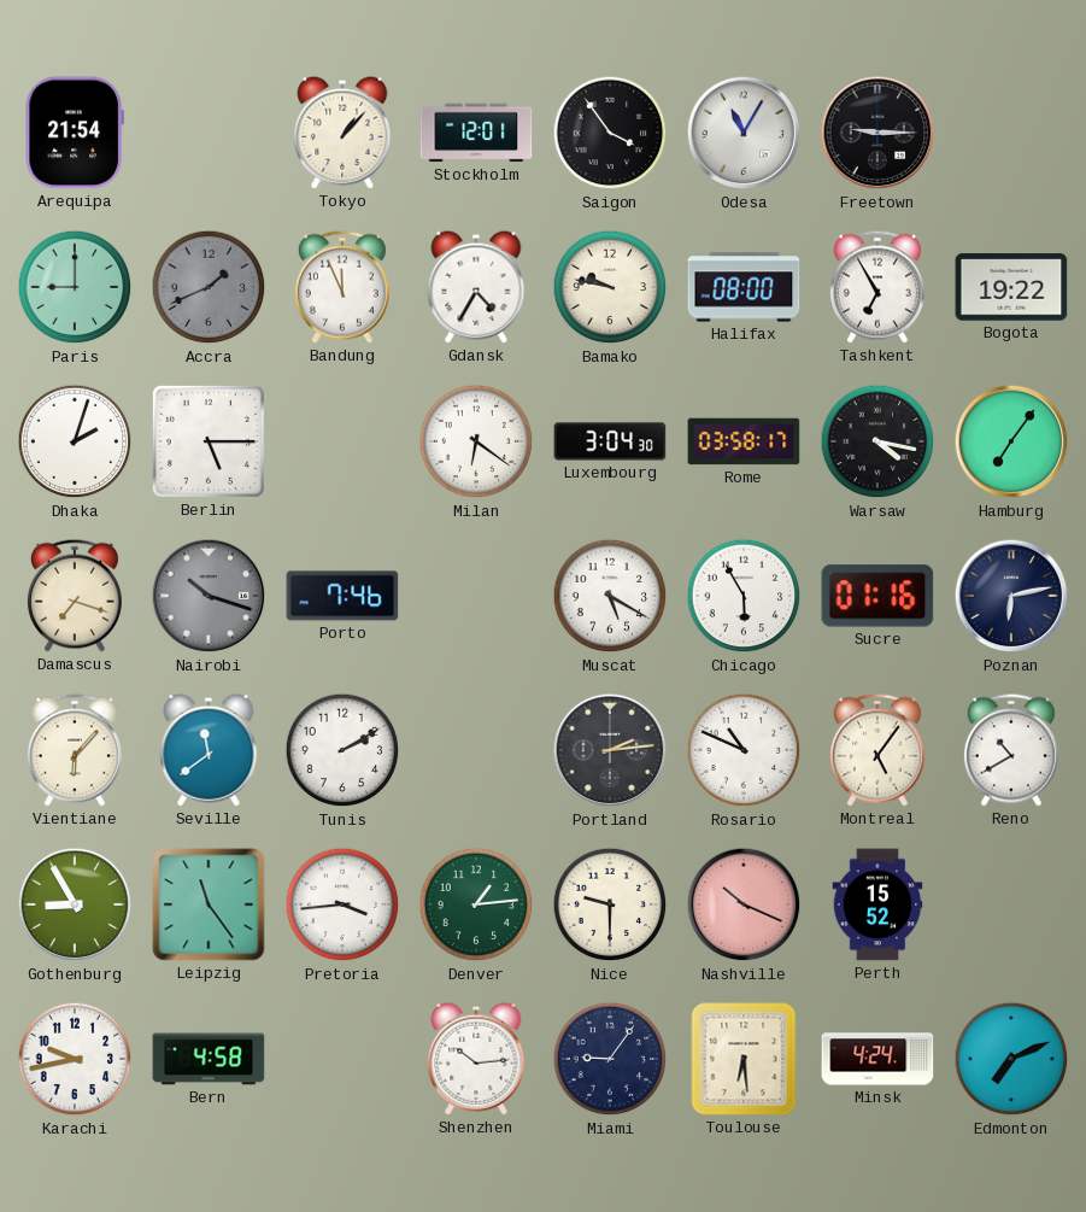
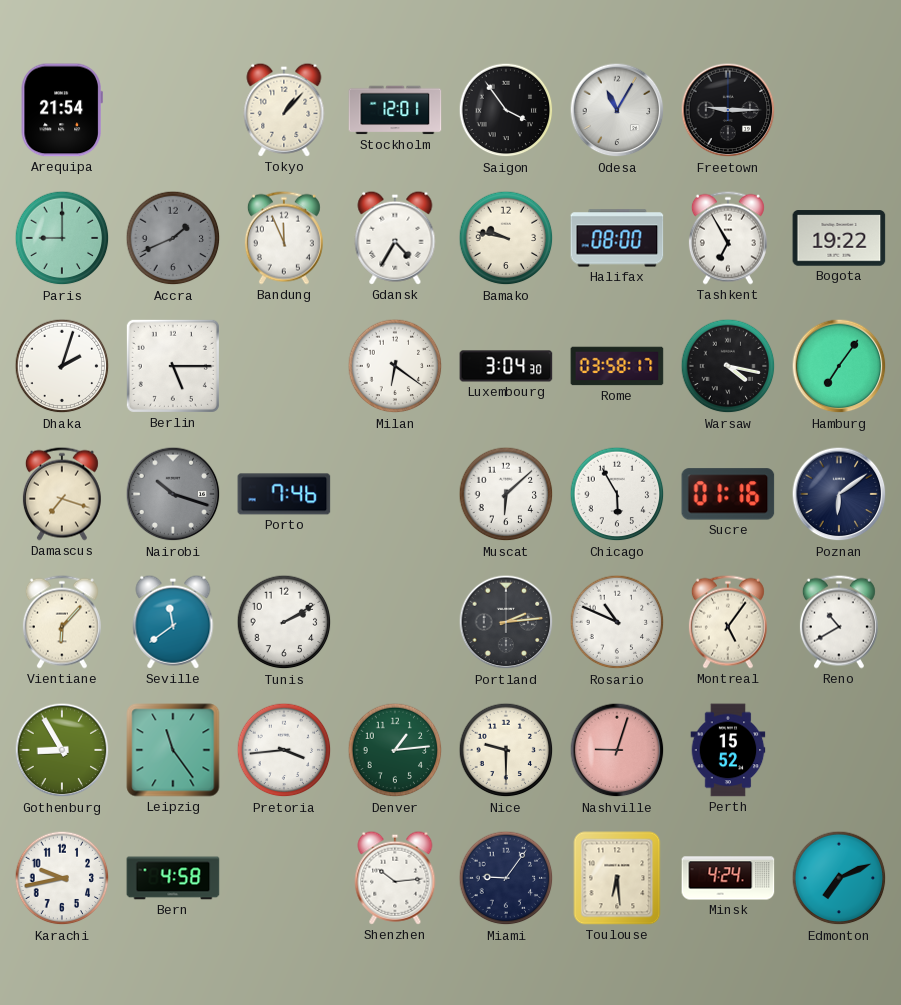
Muscat: 5:20 -> 6:08 (506, 494)
Poznan: 6:13 -> 6:09 (839, 494)
Nashville: 10:19 -> 9:03 (617, 750)
